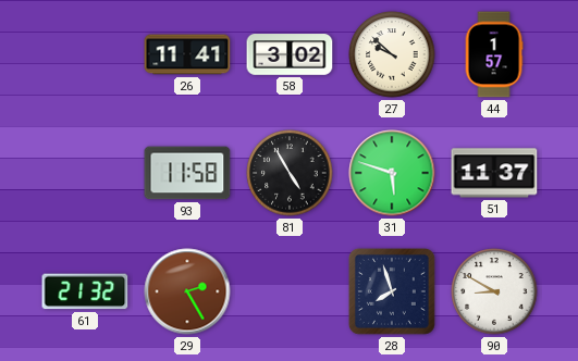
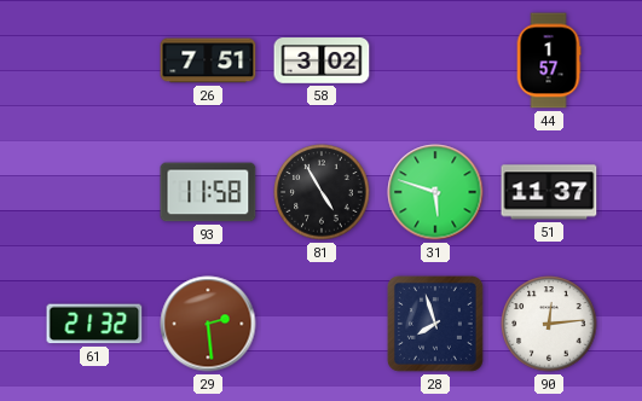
26: 11:41 -> 7:51 (208, 60)
27: 9:52 -> none (392, 54)
29: 2:25 -> 2:29 (208, 324)
90: 8:50 -> 12:14 (549, 324)
